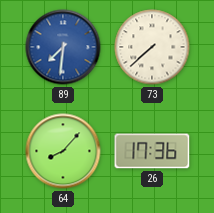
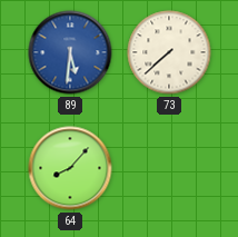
89: 7:31 -> 5:31 (70, 52)
26: 17:36 -> none (152, 151)
